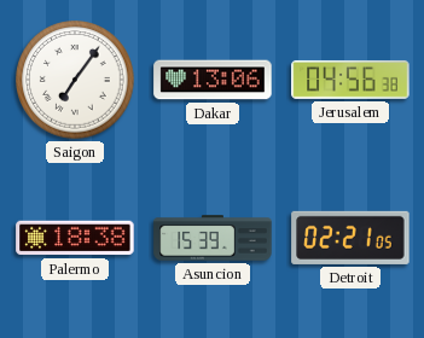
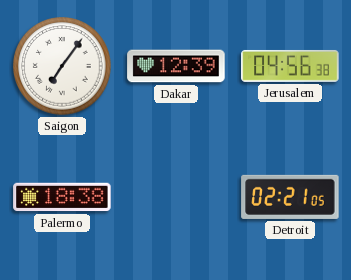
Dakar: 13:06 -> 12:39 (176, 66)
Asuncion: 15:39 -> none (213, 238)
